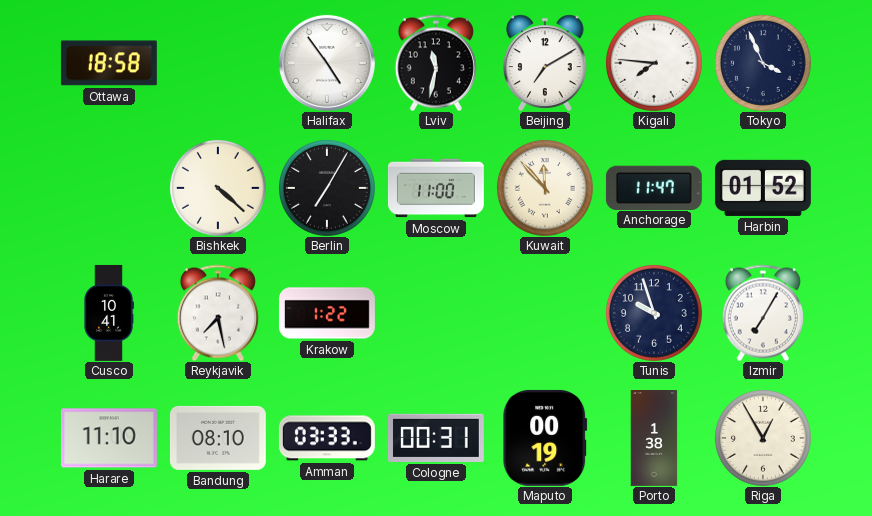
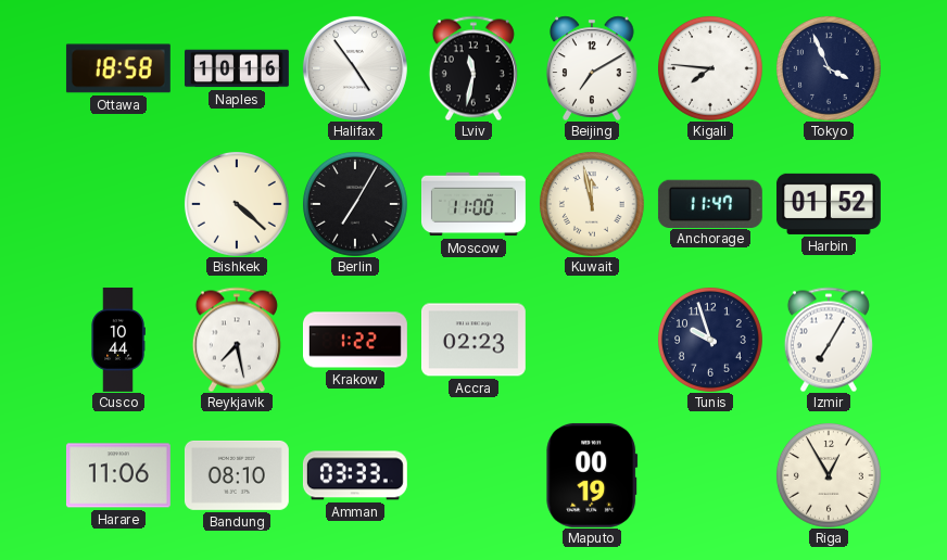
Naples: none -> 10:16 (237, 68)
Kuwait: 11:53 -> 11:58 (592, 204)
Cusco: 10:41 -> 10:44 (118, 340)
Accra: none -> 02:23 (474, 340)
Harare: 11:10 -> 11:06 (118, 475)
Cologne: 00:31 -> none (436, 438)
Porto: 1:38 -> none (654, 439)
